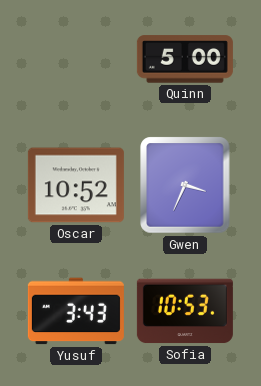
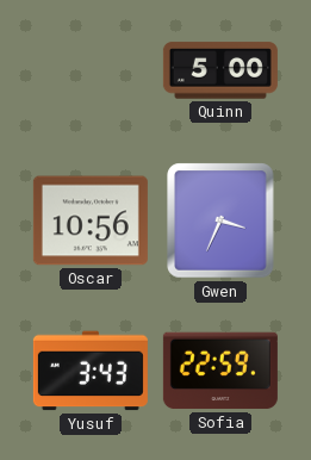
Oscar: 10:52 -> 10:56 (91, 220)
Sofia: 10:53 -> 22:59 (220, 371)
